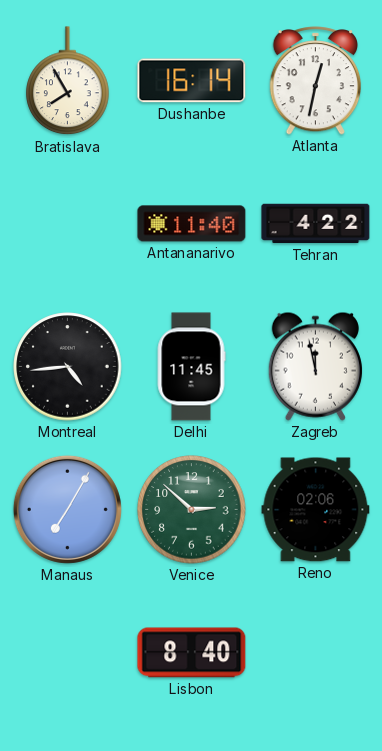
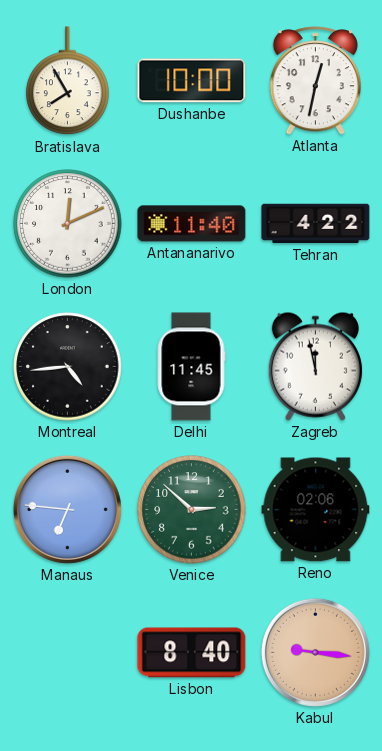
Dushanbe: 16:14 -> 10:00 (192, 81)
London: none -> 12:11 (68, 224)
Manaus: 7:05 -> 6:46 (67, 509)
Kabul: none -> 9:16 (315, 652)
